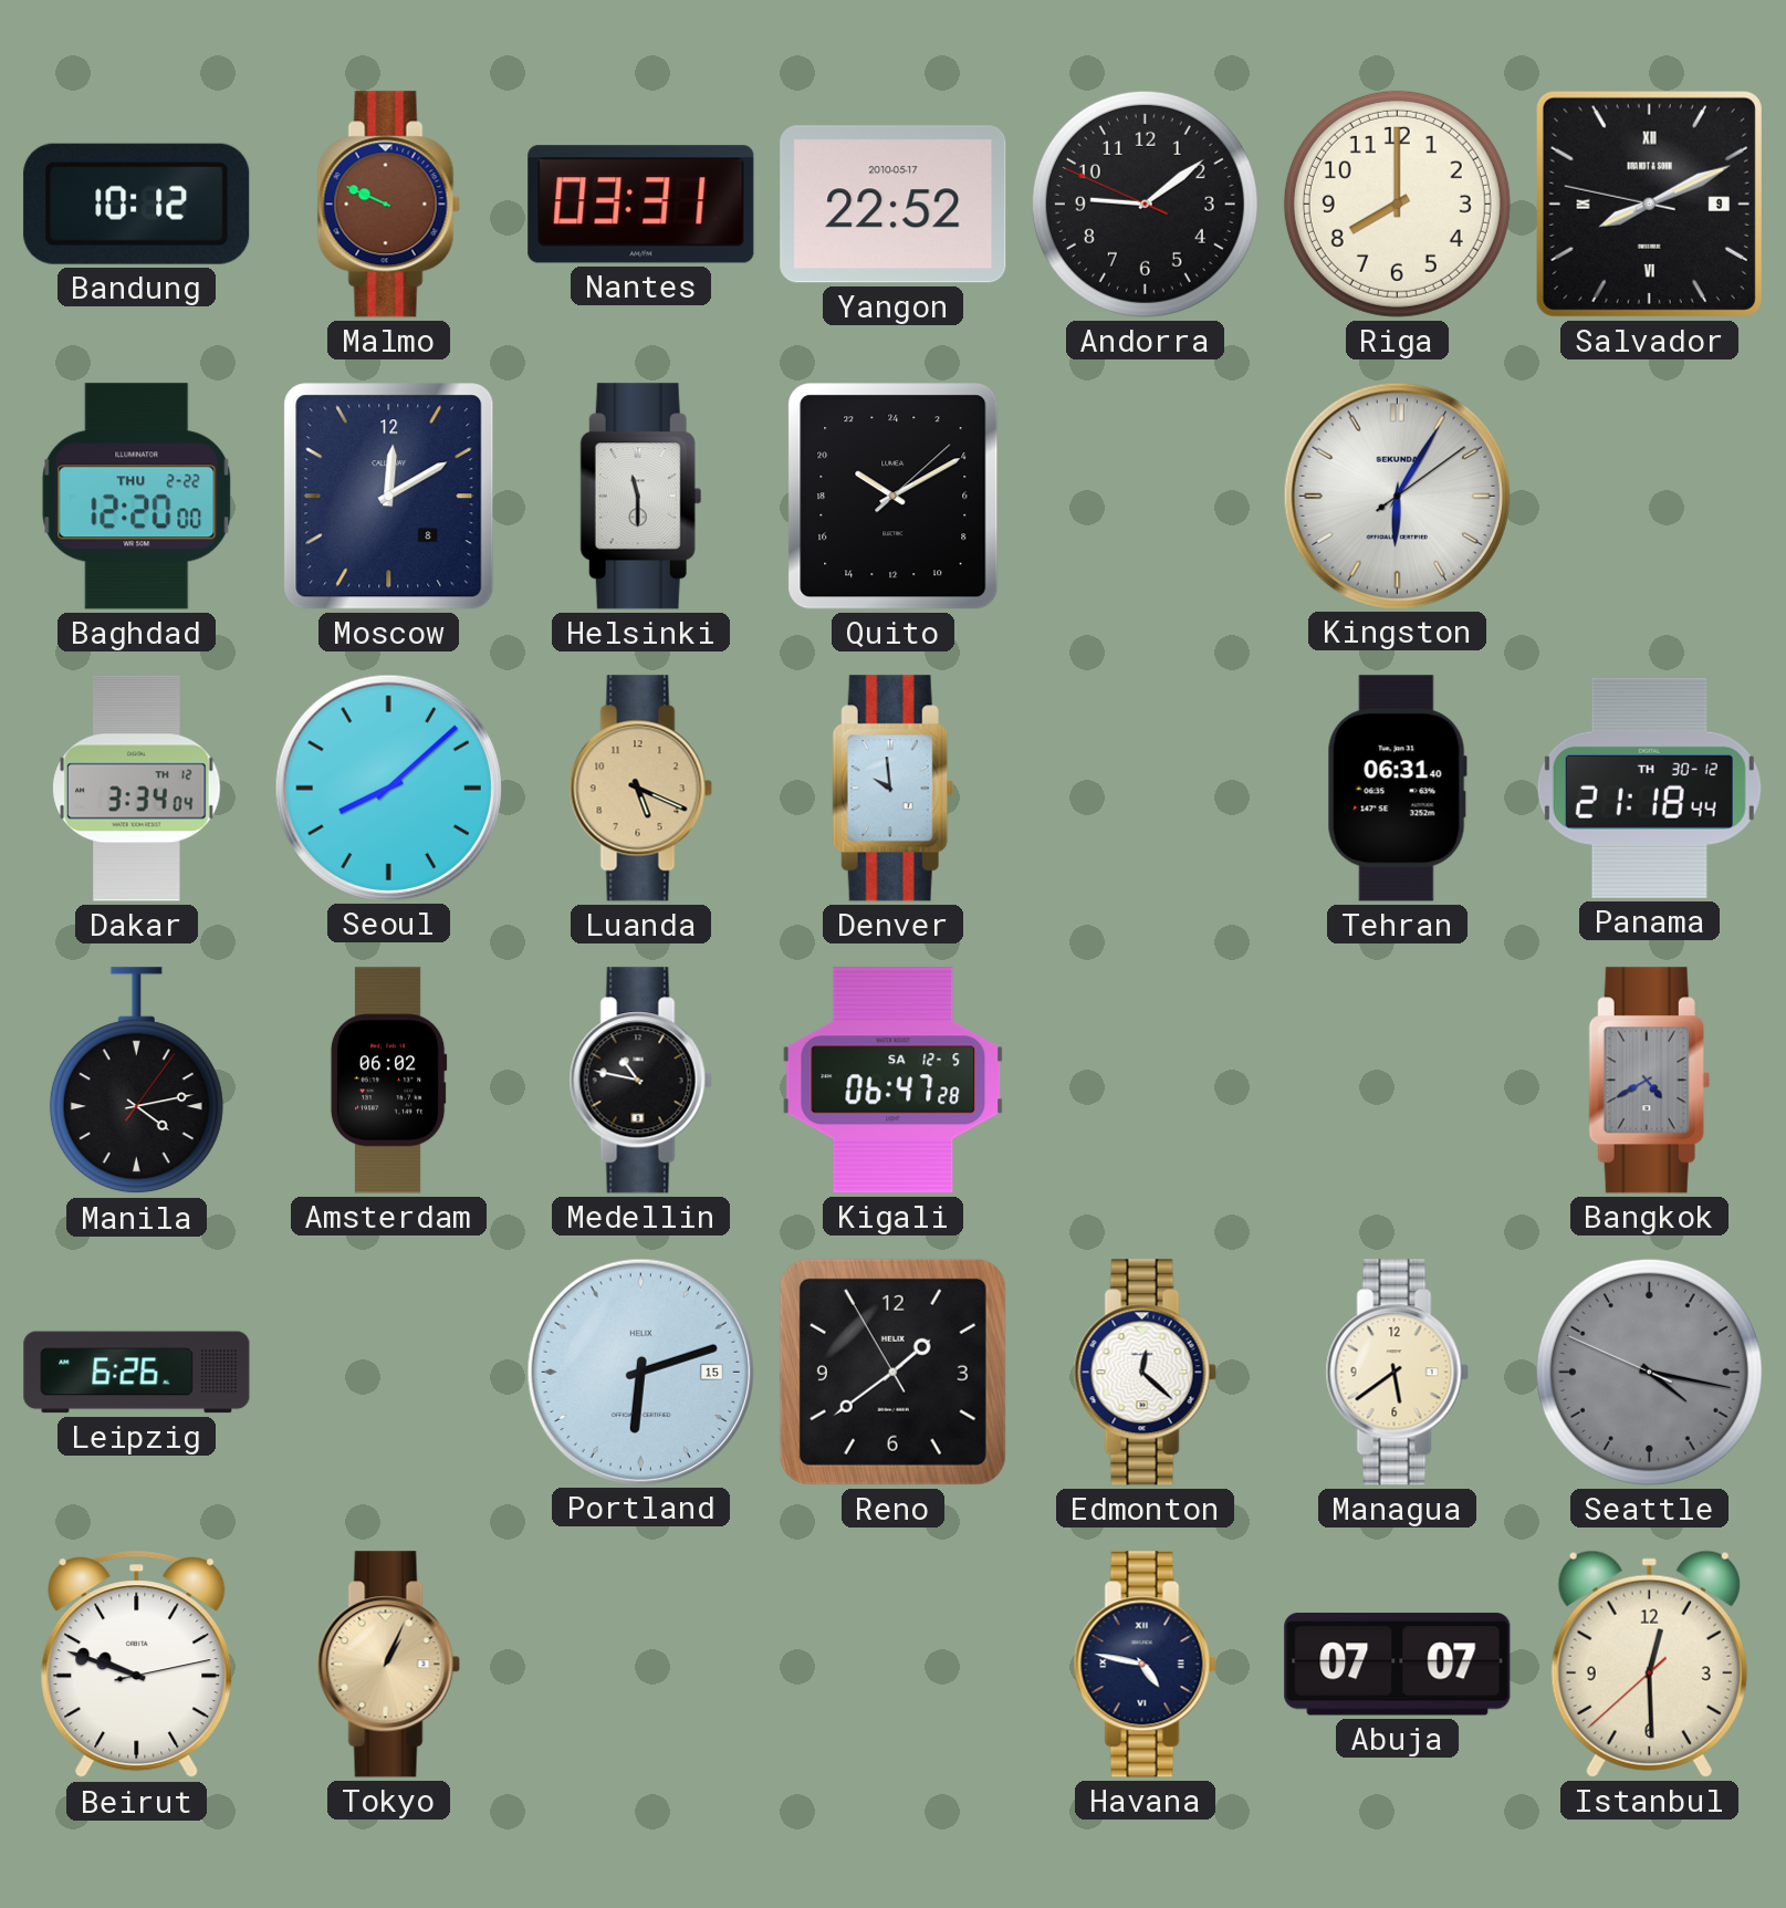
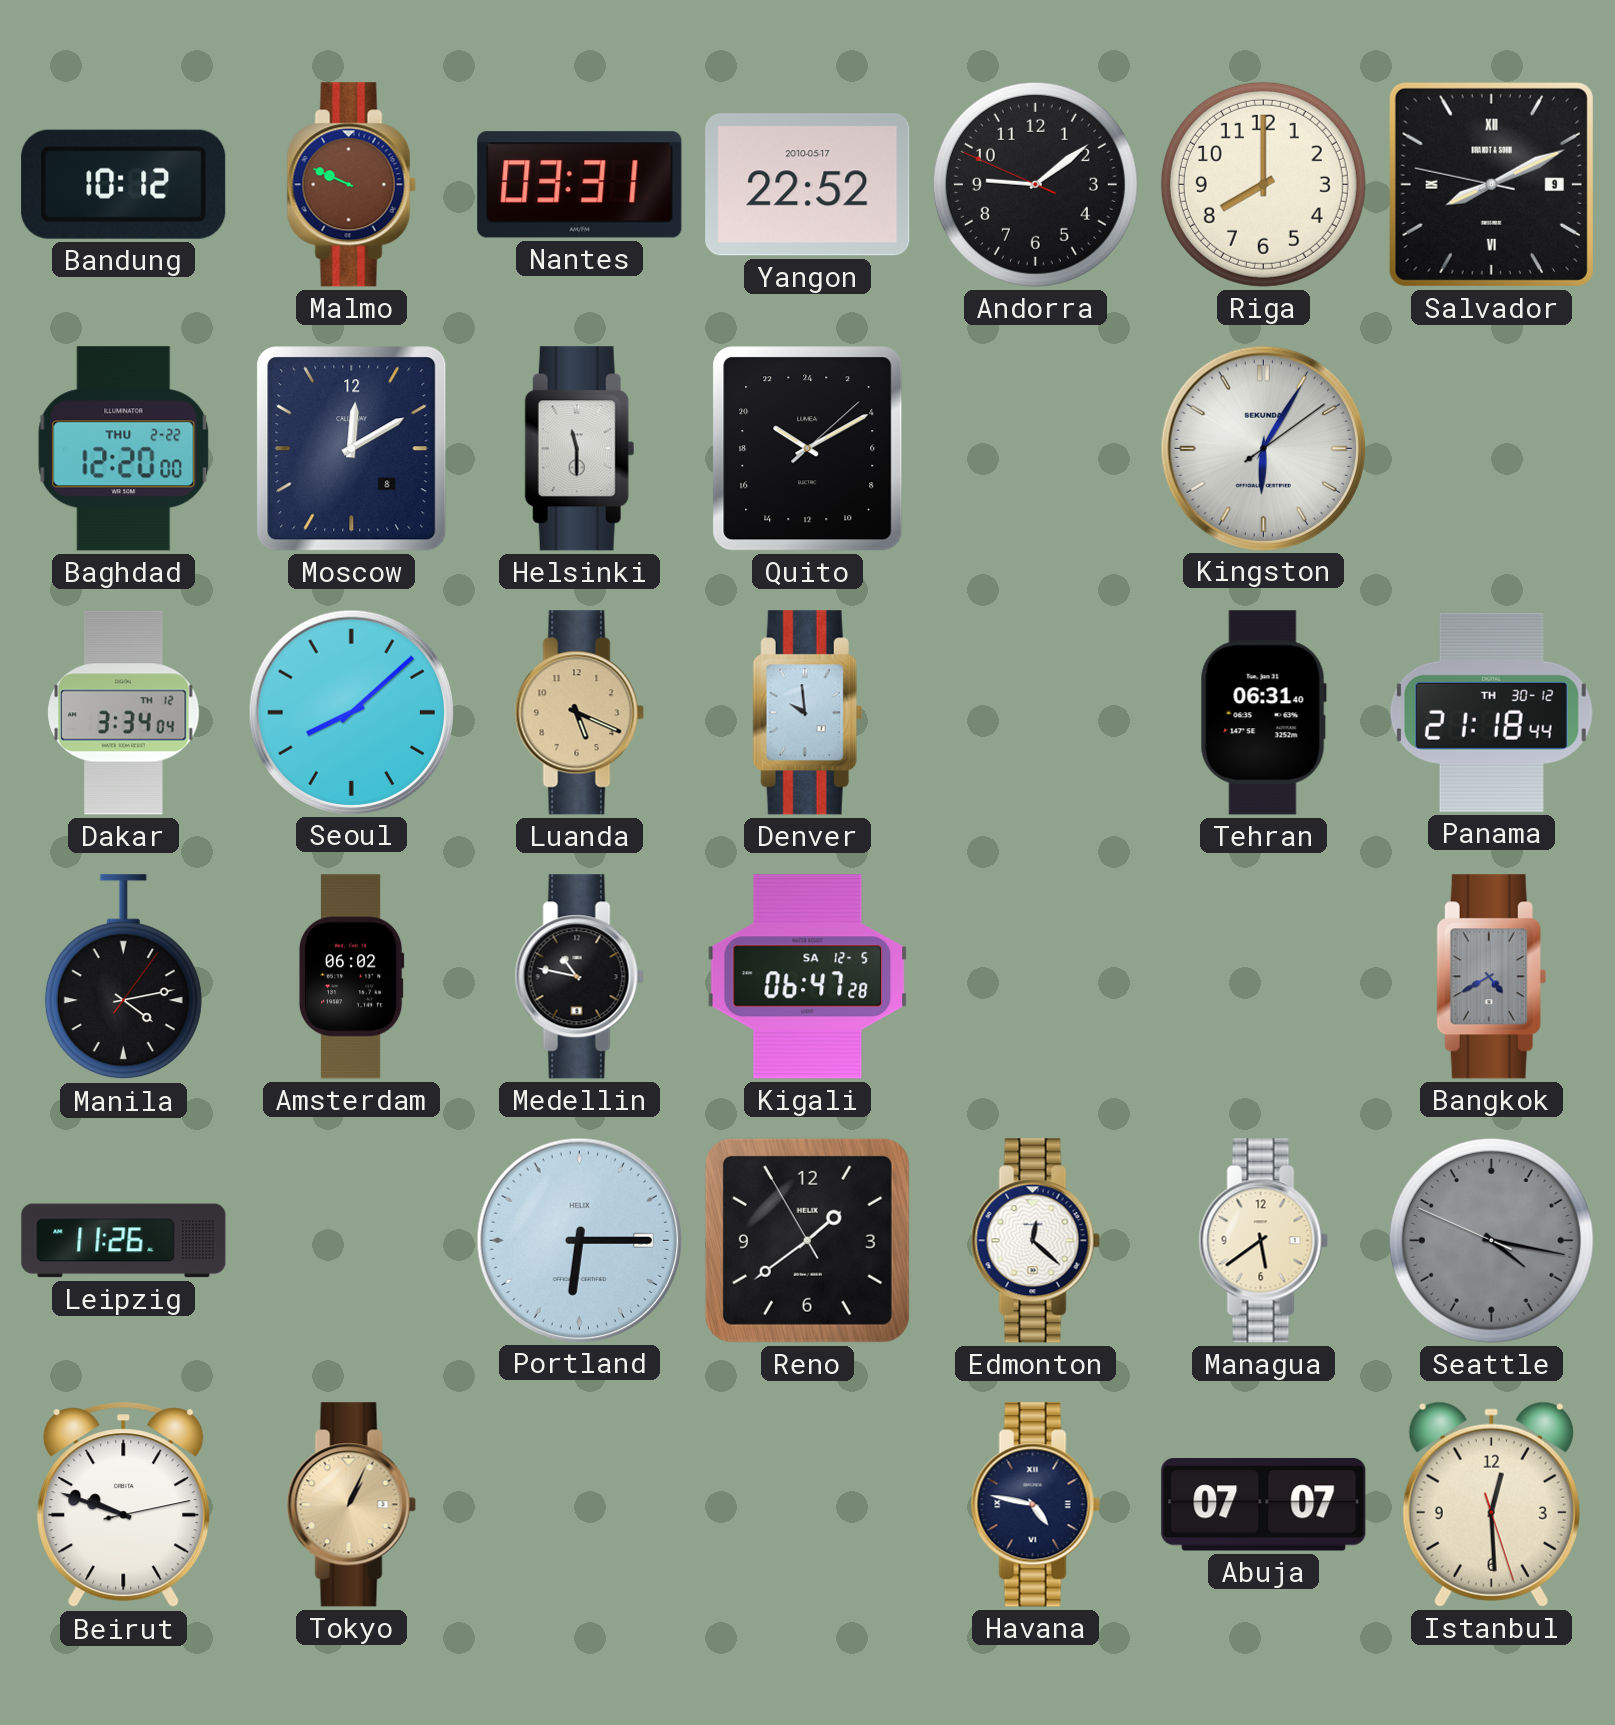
Leipzig: 6:26 -> 11:26 (124, 1241)
Portland: 6:12 -> 6:15 (579, 1240)
Istanbul: 12:29:38 -> 12:29:27 (1491, 1504)
